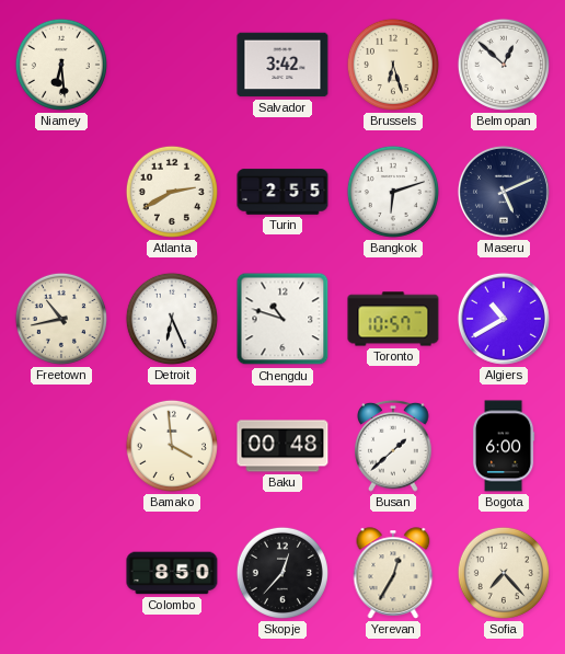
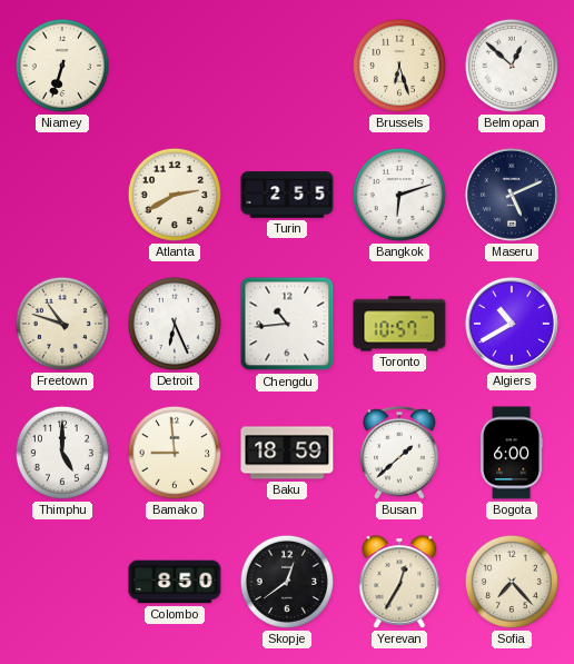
Niamey: 6:29 -> 6:33 (62, 66)
Salvador: 3:42 -> none (282, 65)
Freetown: 10:43 -> 10:48 (62, 324)
Chengdu: 10:48 -> 10:44 (287, 324)
Thimphu: none -> 5:00 (62, 453)
Bamako: 3:59 -> 8:59 (175, 453)
Baku: 00:48 -> 18:59 (287, 453)
Skopje: 12:37 -> 12:39 (287, 582)
